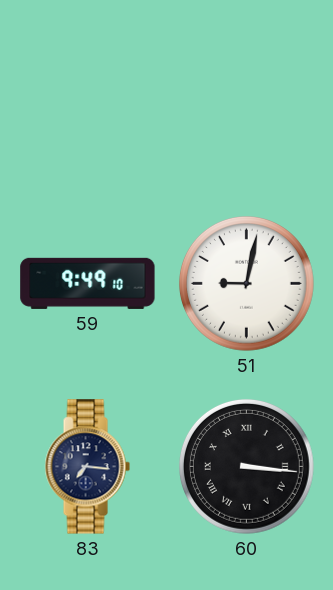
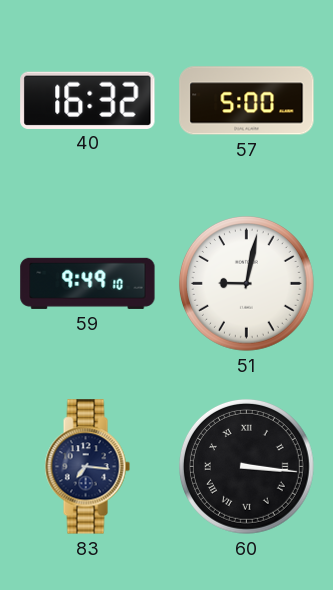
40: none -> 16:32 (88, 100)
57: none -> 5:00 (247, 101)
